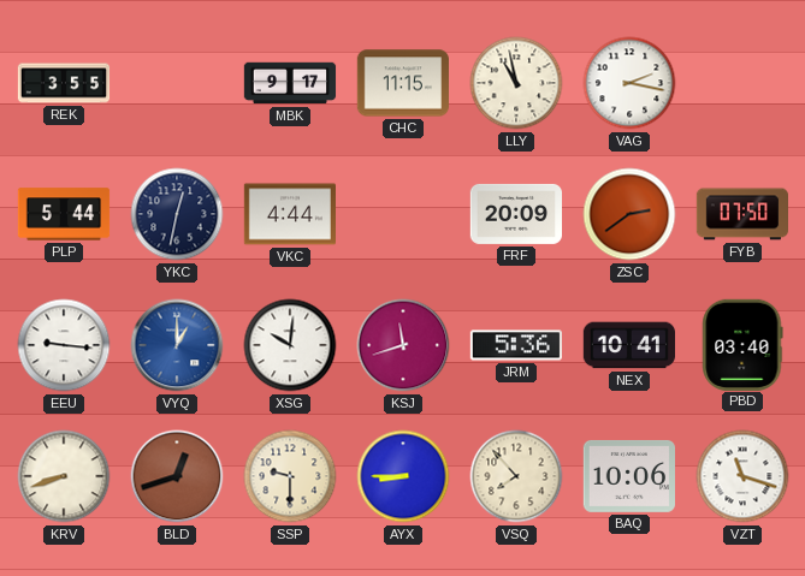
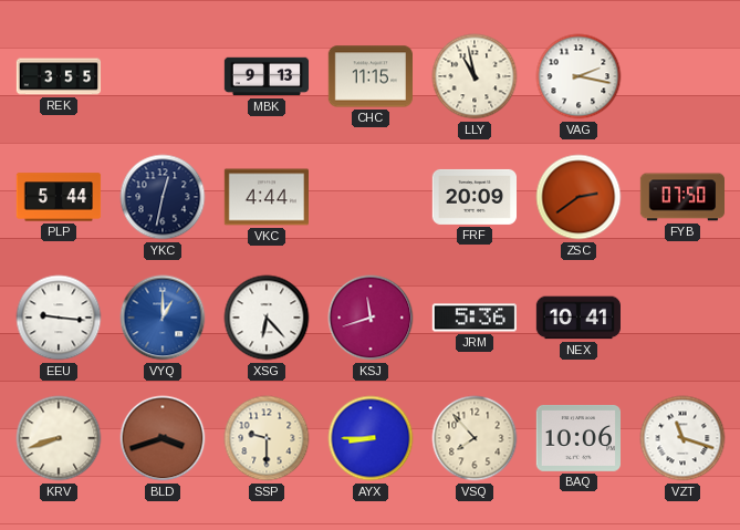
MBK: 9:17 -> 9:13 (267, 76)
XSG: 10:01 -> 6:23 (267, 318)
PBD: 03:40 -> none (742, 344)
BLD: 12:42 -> 3:42 (163, 438)
